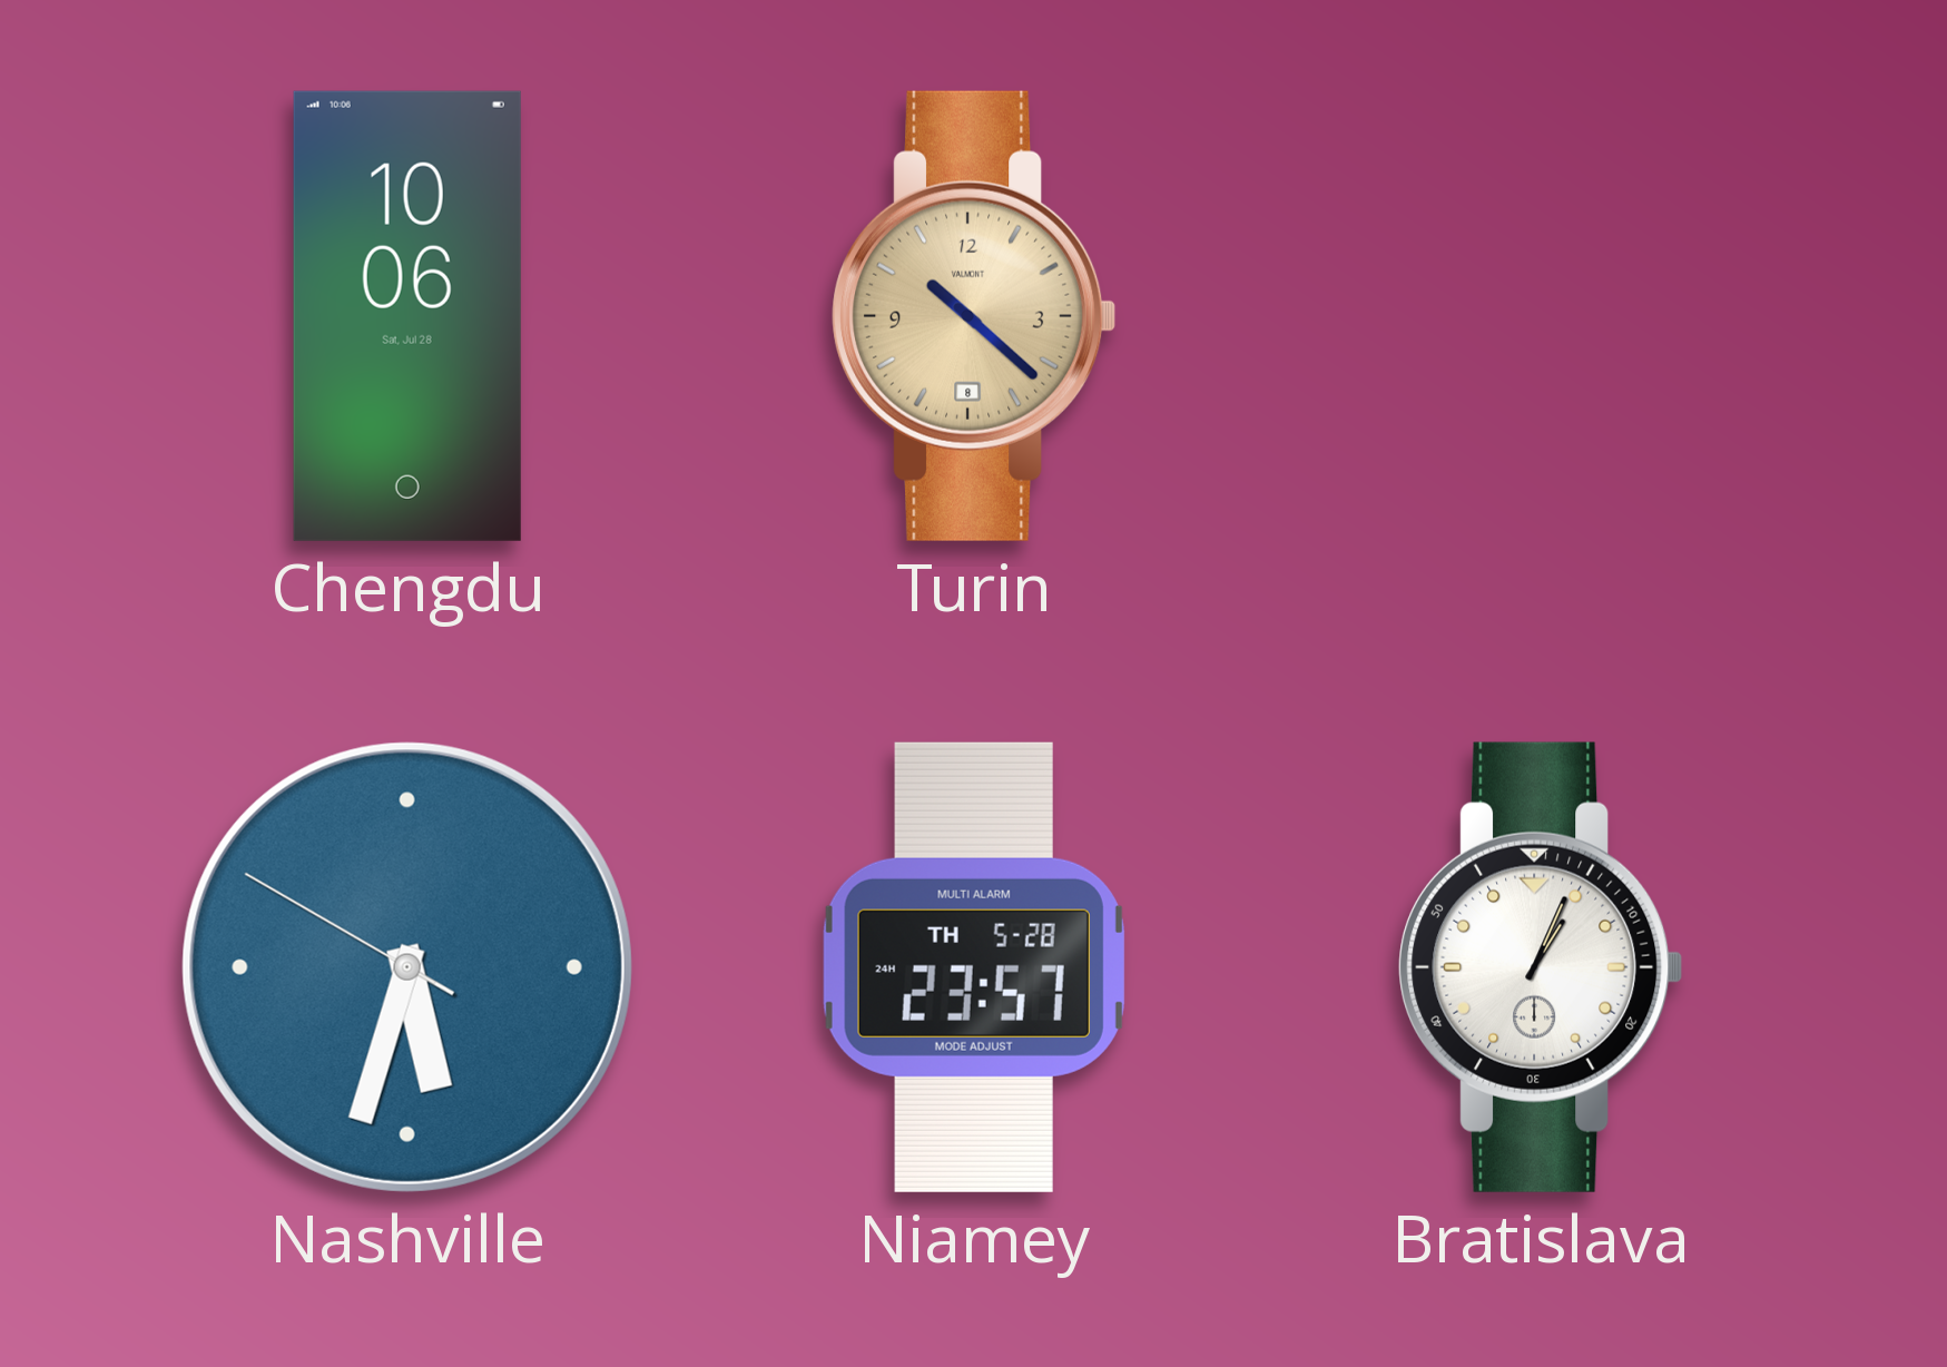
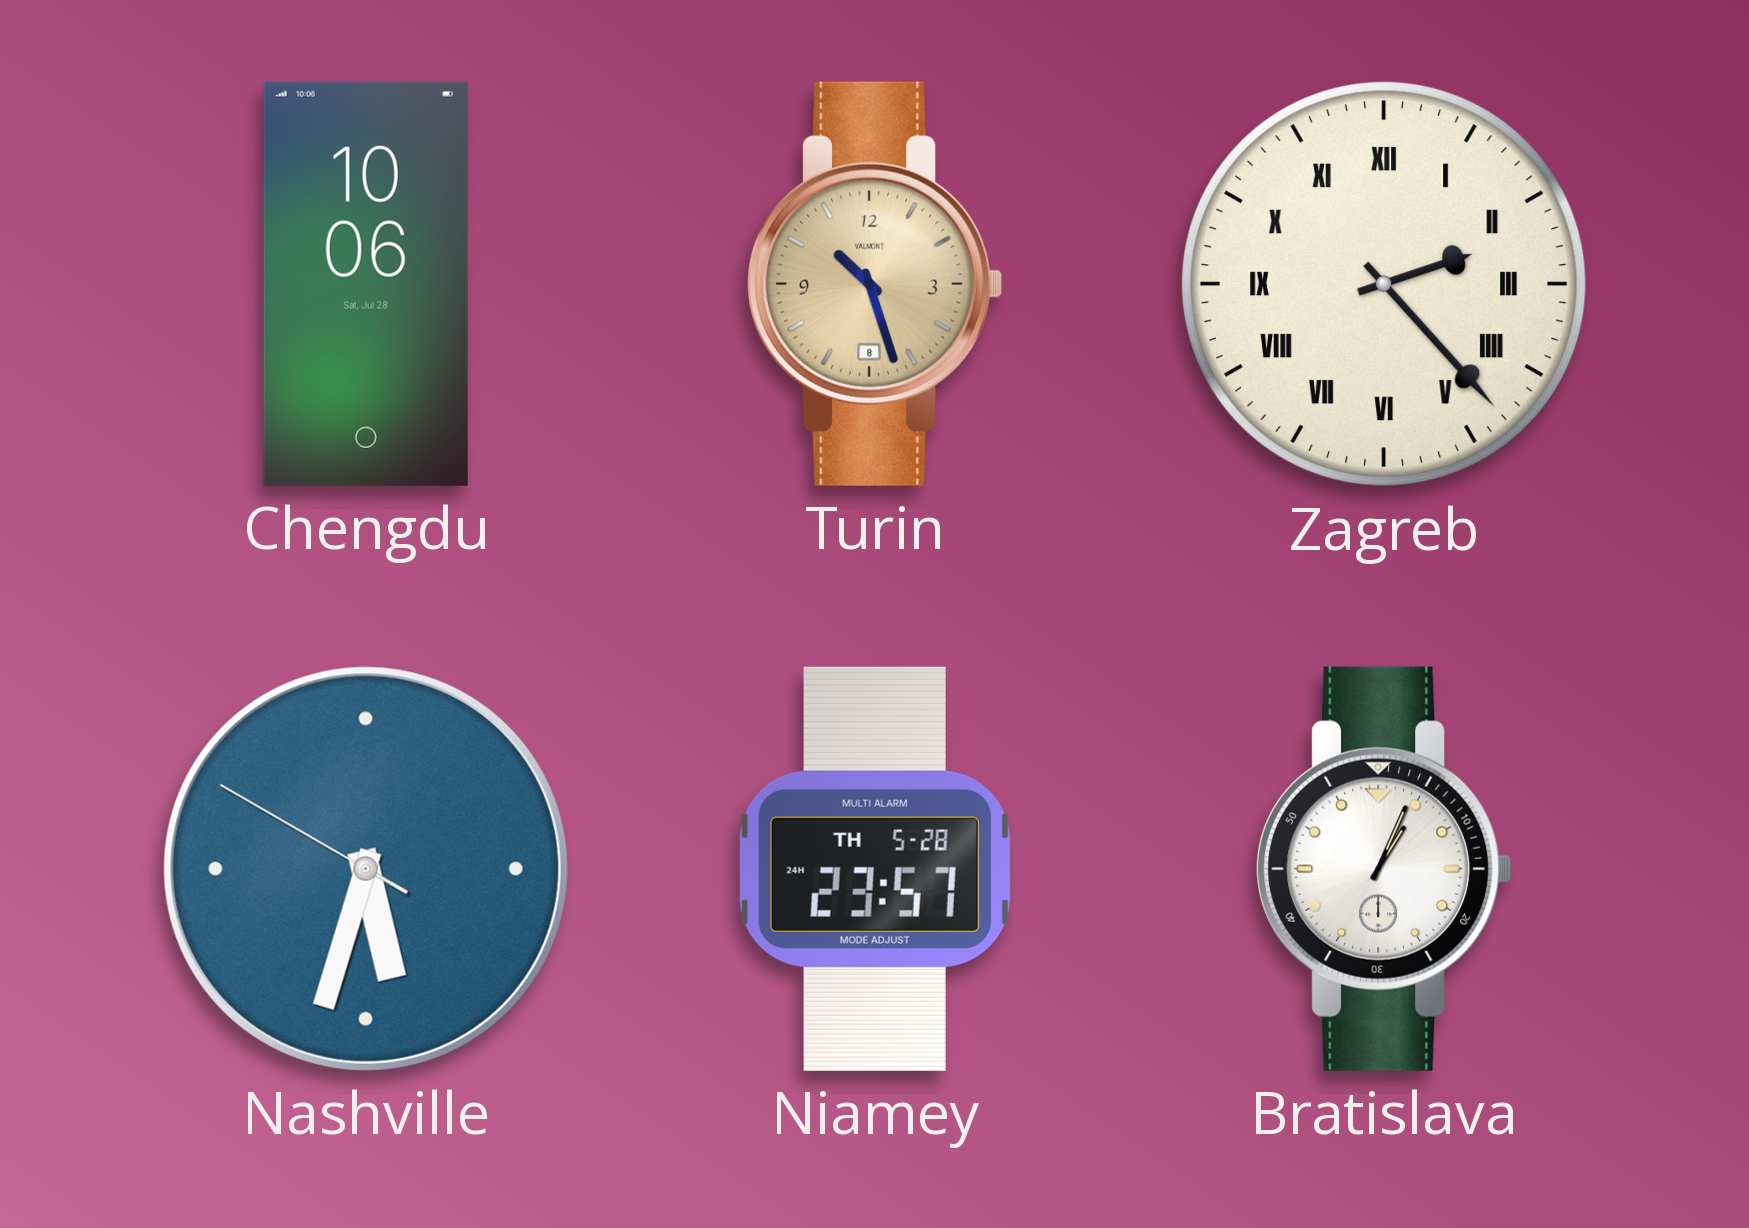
Turin: 10:22 -> 10:27 (875, 284)
Zagreb: none -> 2:23 (1384, 284)
